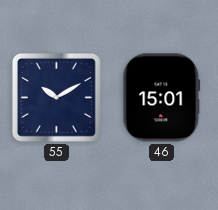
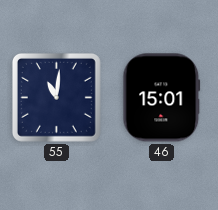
55: 10:10 -> 11:01 (56, 97)
